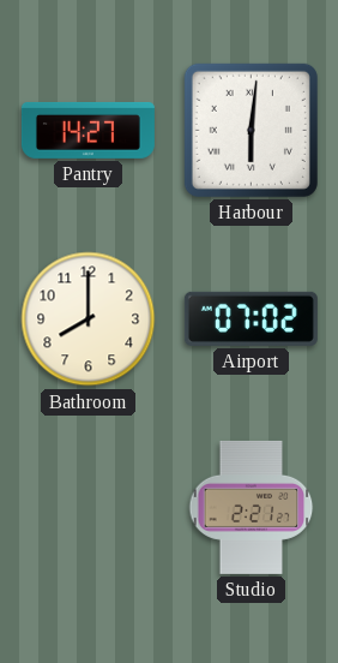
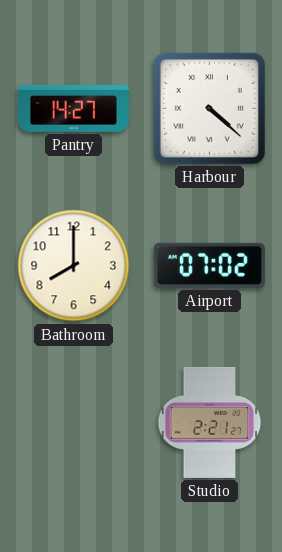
Harbour: 6:01 -> 4:22 (209, 108)
